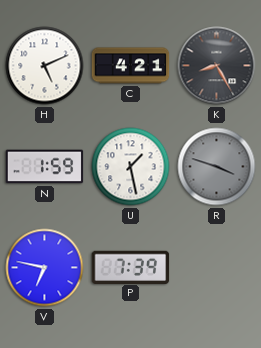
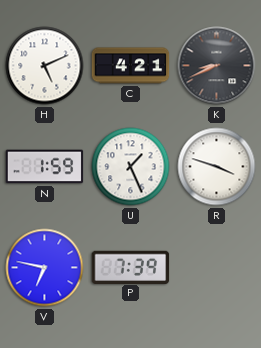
K: 8:25 -> 8:41 (217, 66)
U: 1:28 -> 1:26 (131, 167)
R dial: grey -> white (217, 167)
